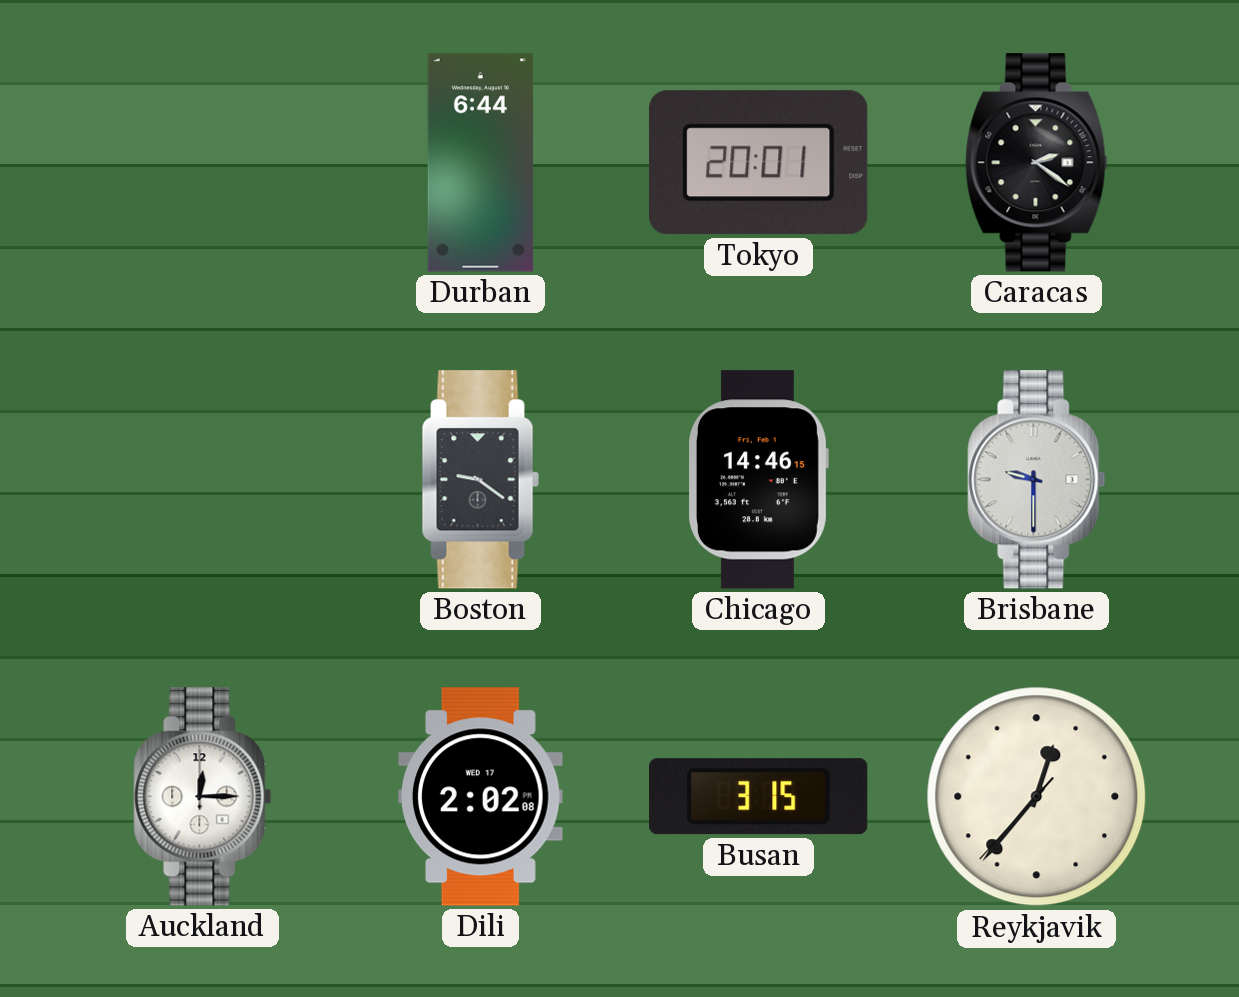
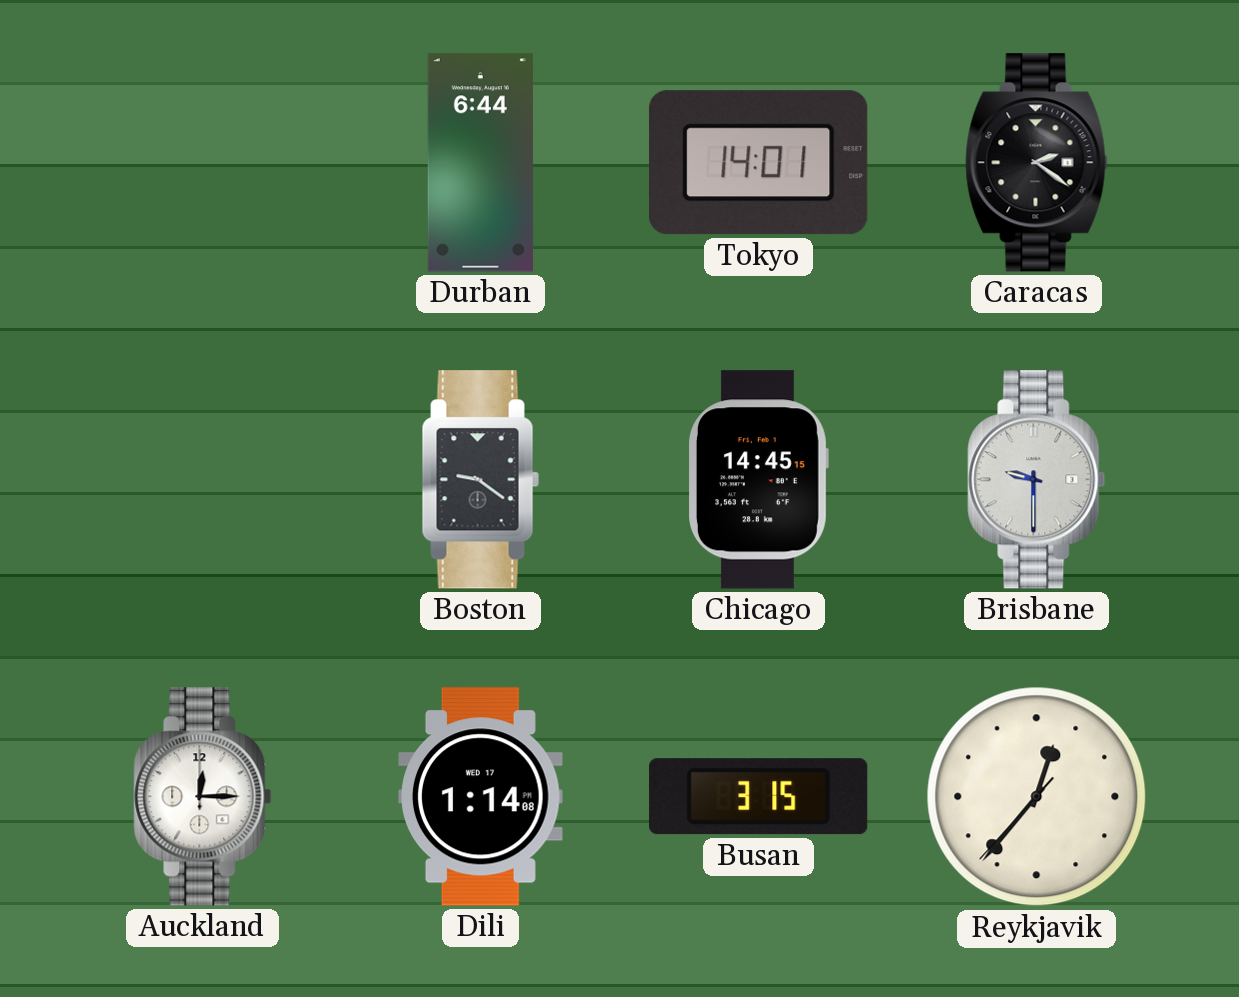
Tokyo: 20:01 -> 14:01 (759, 163)
Chicago: 14:46 -> 14:45 (759, 480)
Dili: 2:02 -> 1:14 (481, 797)
